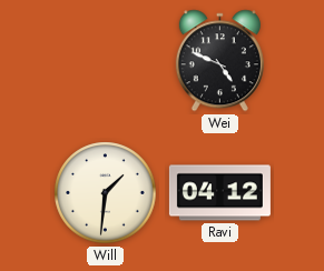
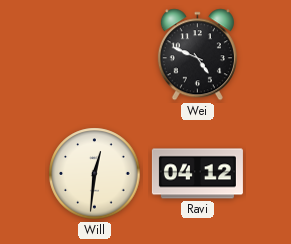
Will: 1:31 -> 12:31 (95, 174)
